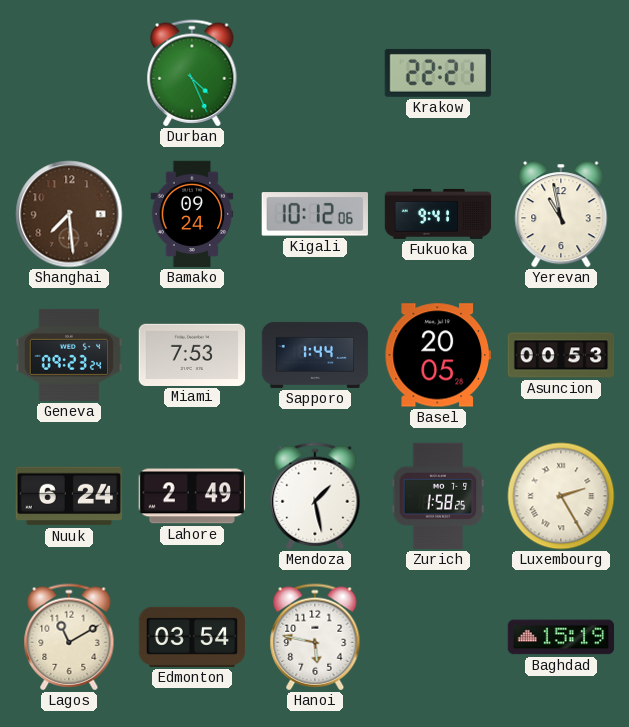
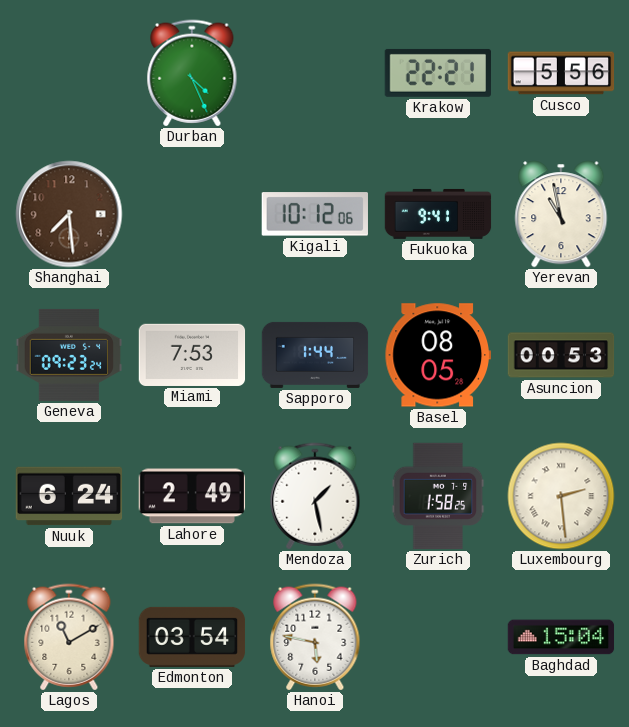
Cusco: none -> 5:56 (561, 73)
Bamako: 09:24 -> none (192, 214)
Basel: 20:05 -> 08:05 (437, 355)
Luxembourg: 2:25 -> 2:29 (561, 496)
Baghdad: 15:19 -> 15:04 (561, 637)
